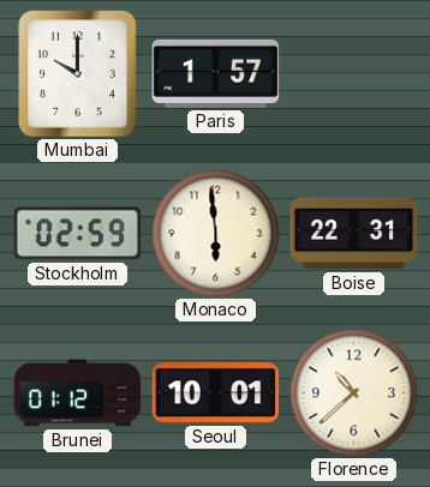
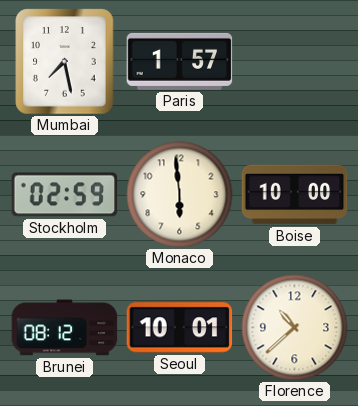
Mumbai: 10:00 -> 7:28 (65, 62)
Boise: 22:31 -> 10:00 (295, 195)
Brunei: 01:12 -> 08:12 (65, 328)
